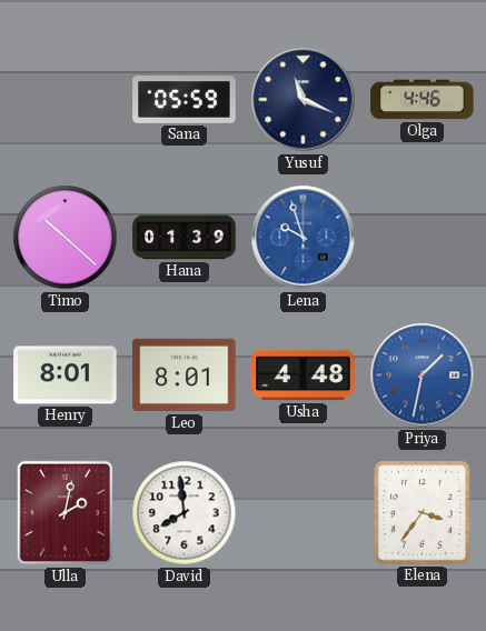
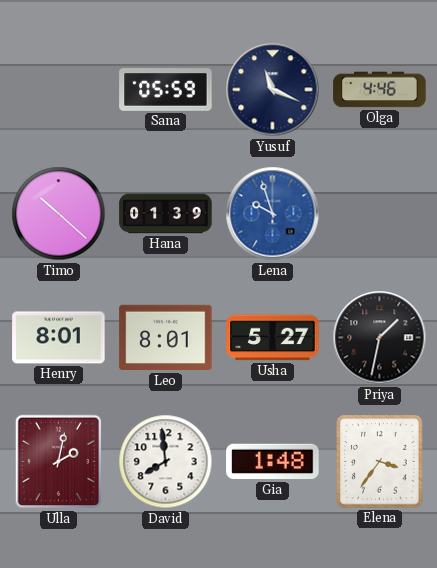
Usha: 4:48 -> 5:27 (273, 338)
Priya dial: blue -> black (380, 338)
Gia: none -> 1:48 (273, 462)
